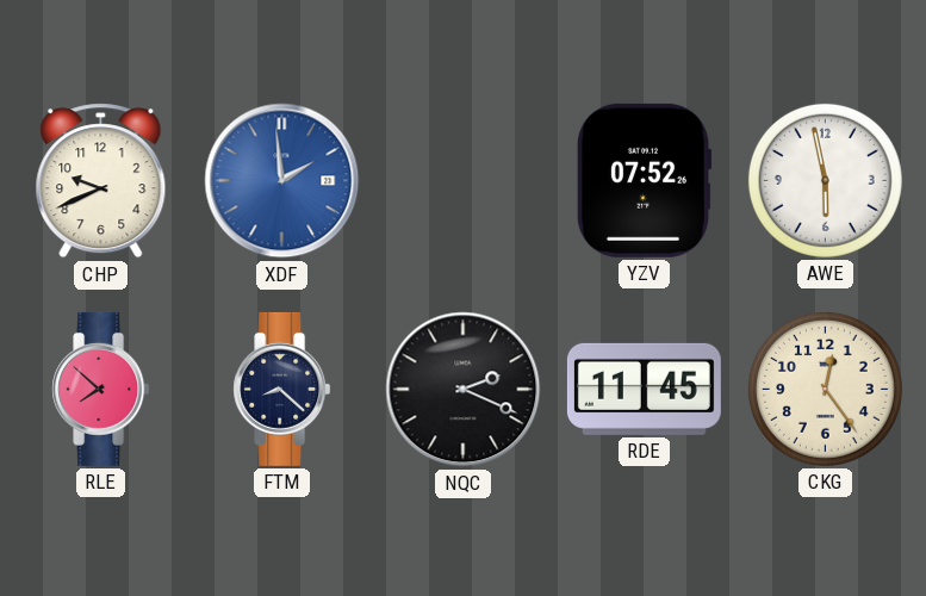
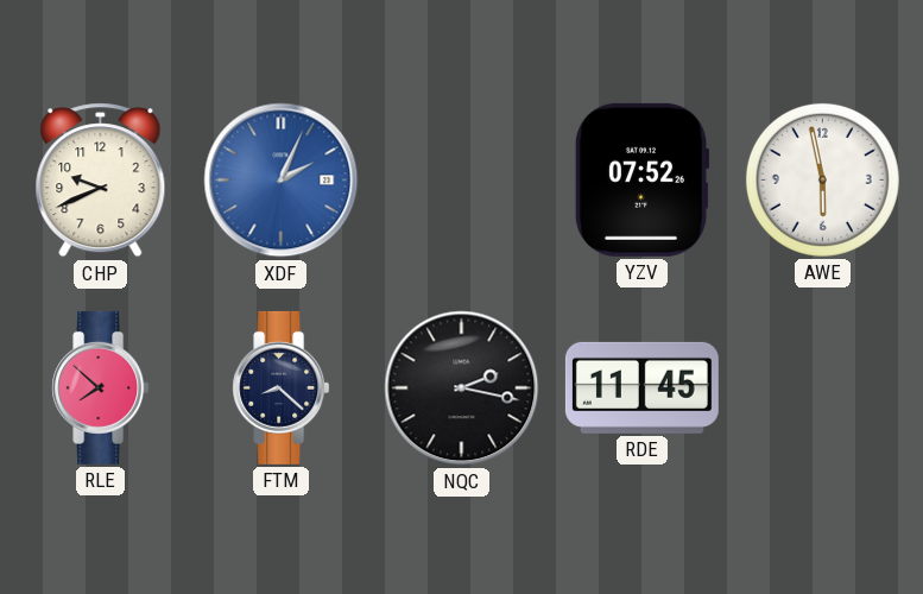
XDF: 1:59 -> 2:04 (282, 181)
NQC: 2:19 -> 2:17 (462, 388)
CKG: 12:24 -> none (825, 389)
